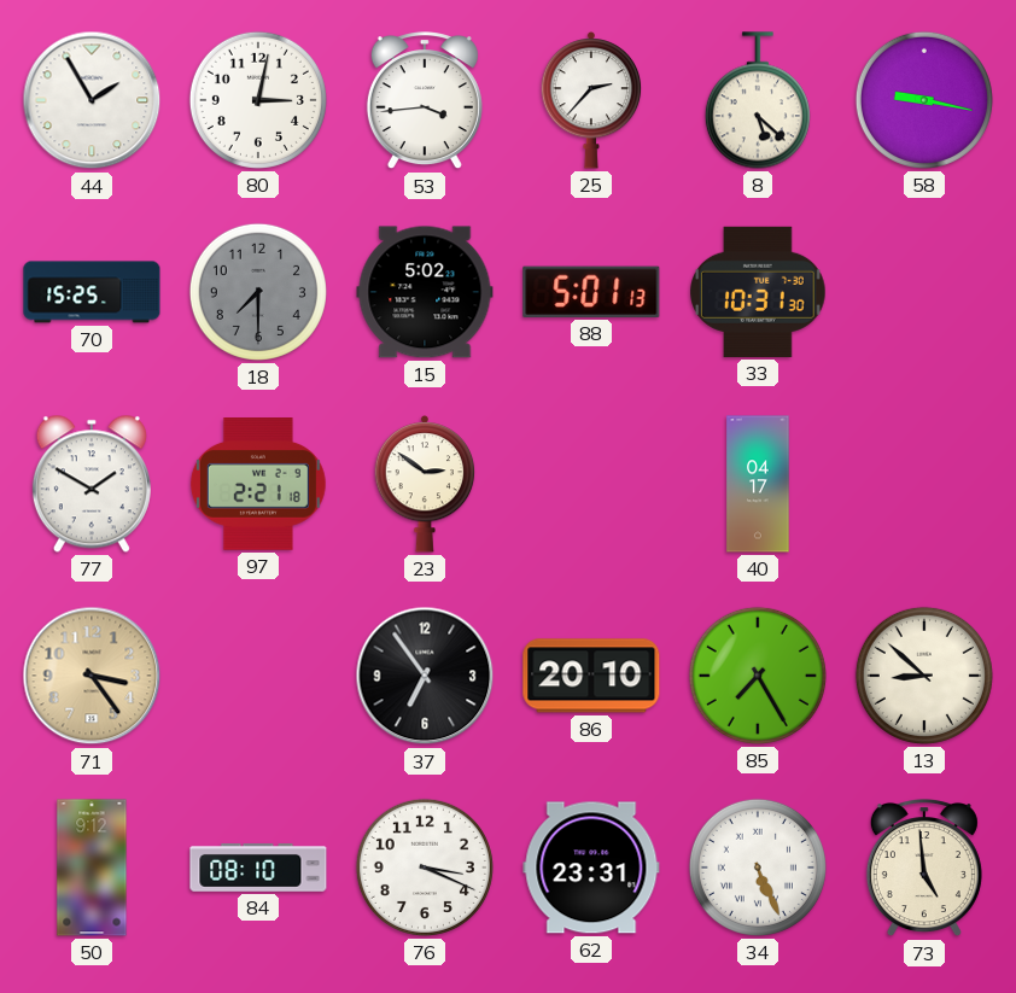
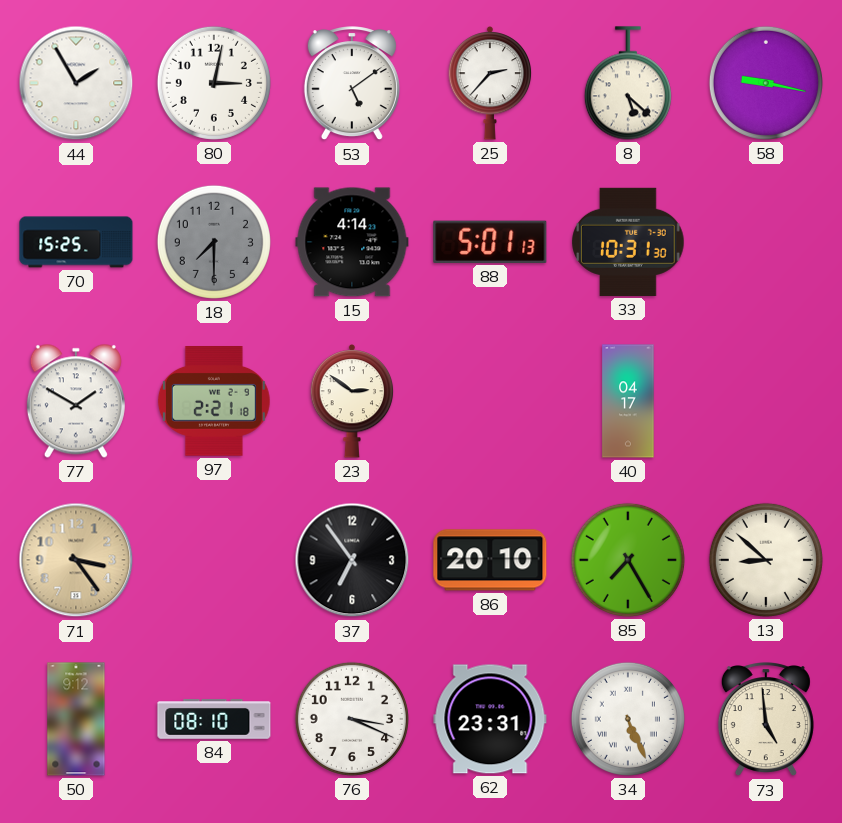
53: 3:44 -> 5:09 (352, 84)
15: 5:02 -> 4:14 (352, 242)
